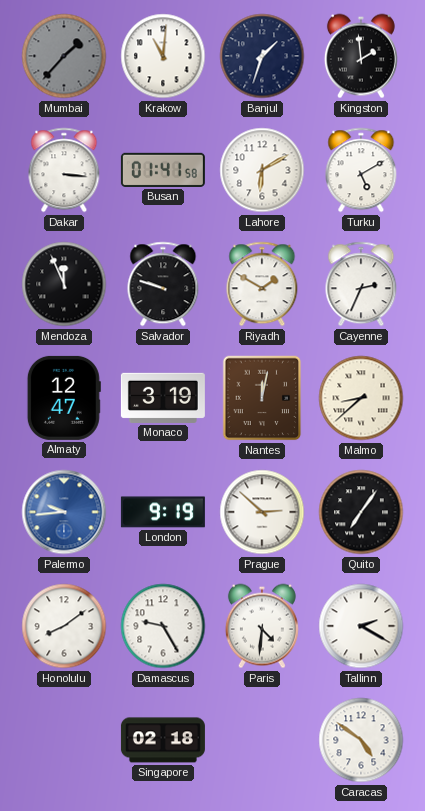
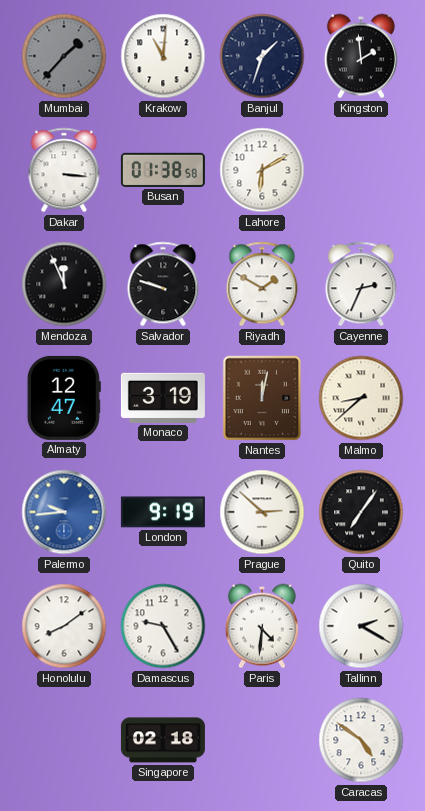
Busan: 01:41 -> 01:38 (163, 170)
Turku: 5:10 -> none (361, 170)
